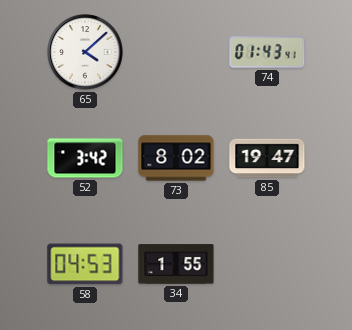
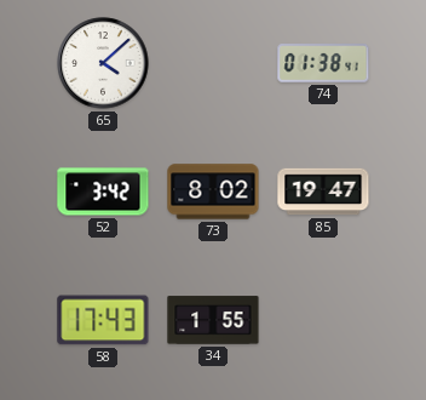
74: 01:43 -> 01:38 (323, 63)
58: 04:53 -> 17:43 (103, 320)
